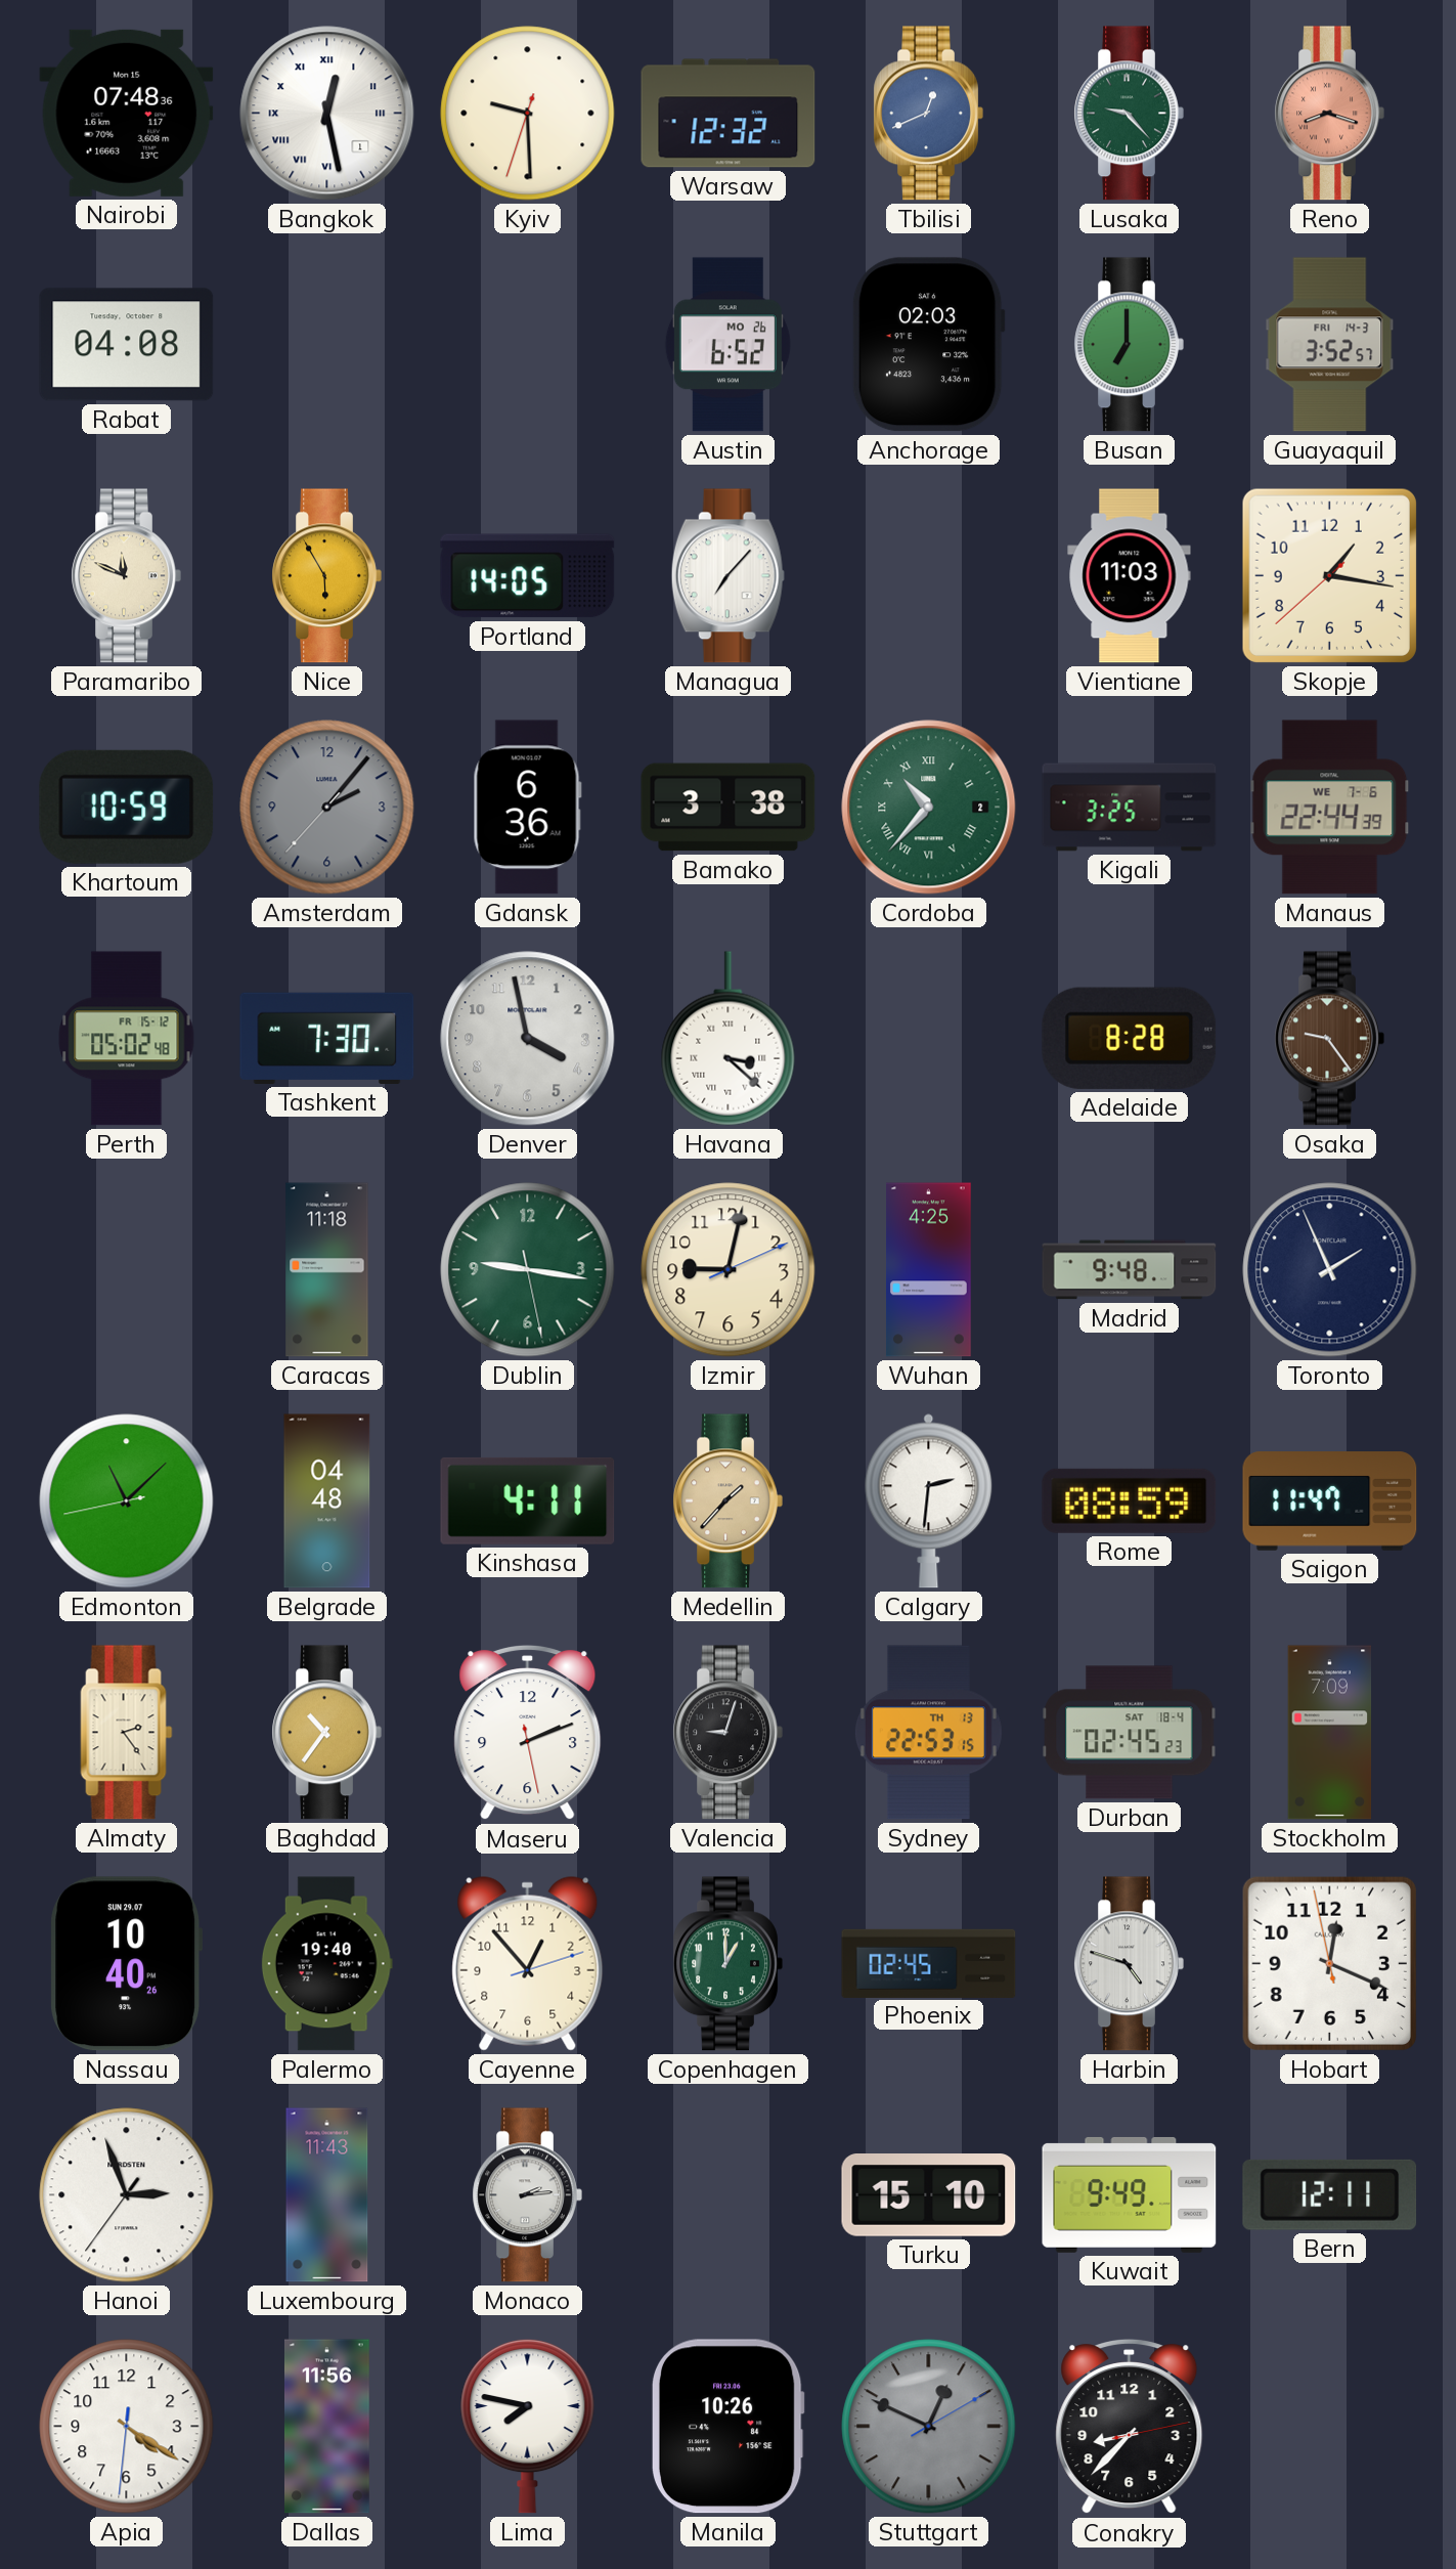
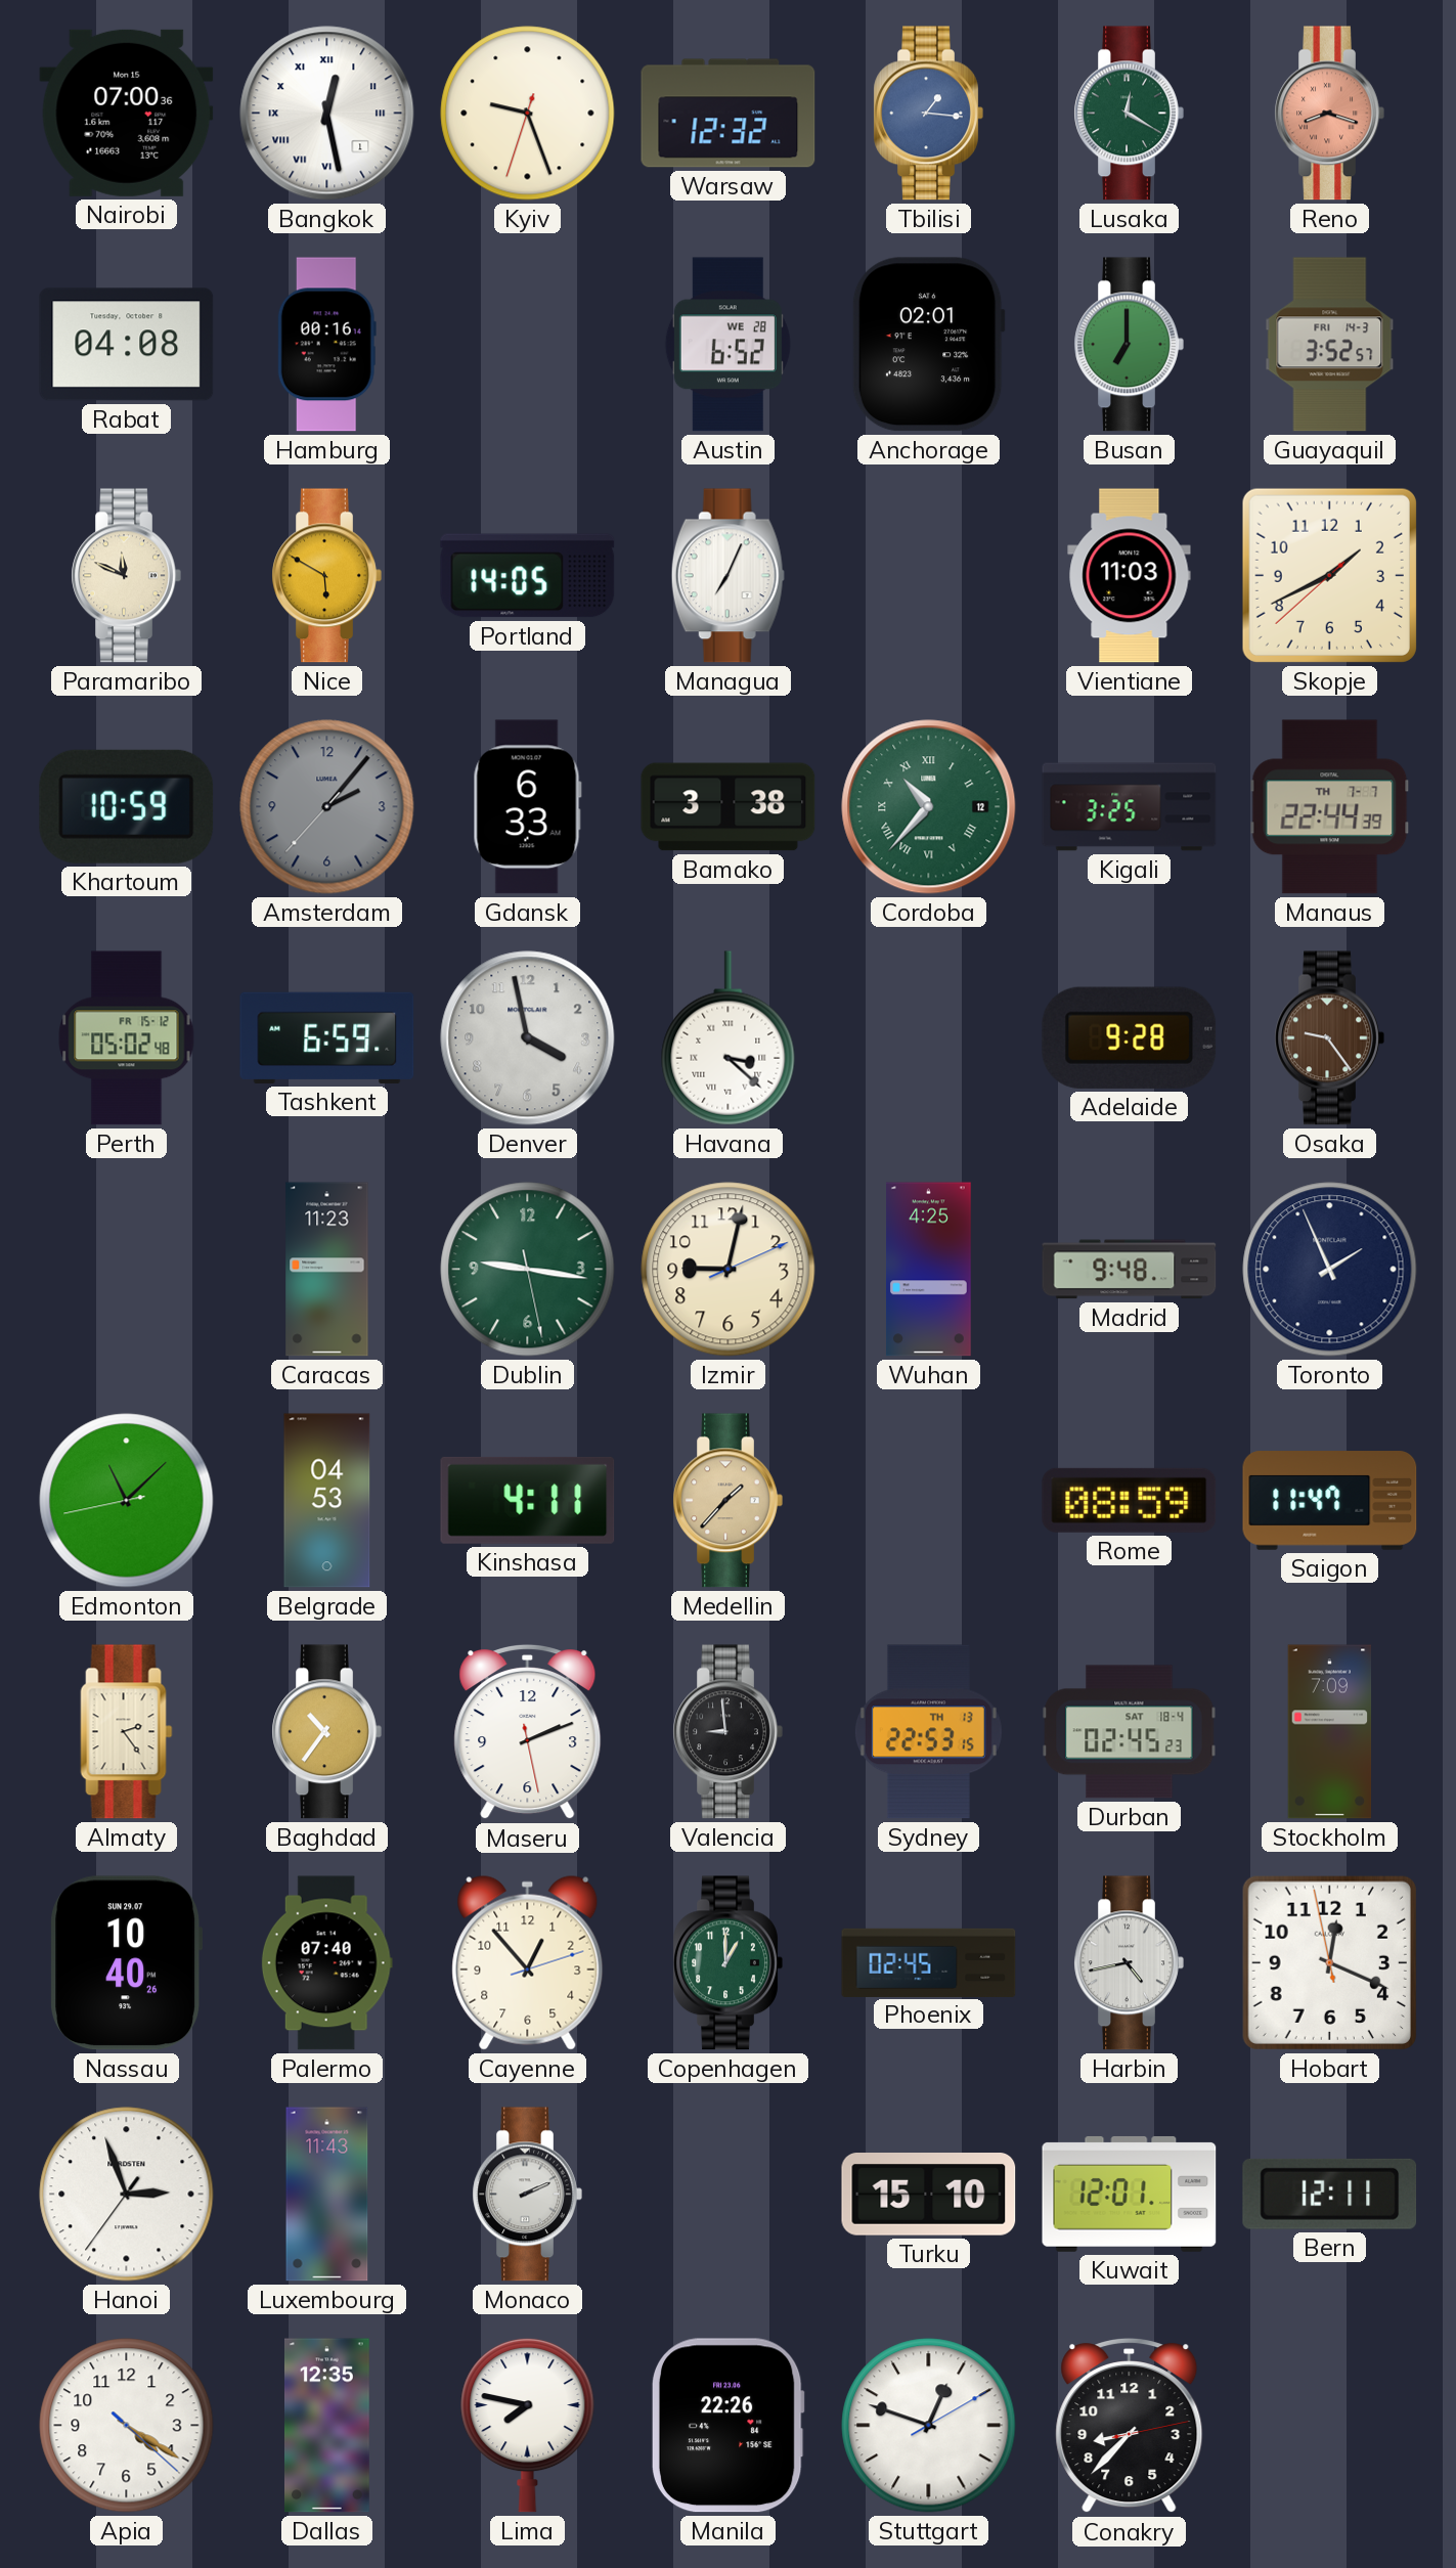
Nairobi: 07:48 -> 07:00 (127, 113)
Kyiv: 9:29 -> 9:26 (528, 114)
Tbilisi: 12:41 -> 1:16 (928, 114)
Lusaka: 9:23 -> 12:20 (1129, 114)
Hamburg: none -> 00:16 (326, 345)
Austin date: MO 26 -> WE 28 (727, 345)
Anchorage: 02:03 -> 02:01 (928, 345)
Nice: 5:55 -> 5:50 (326, 576)
Managua: 7:07 -> 7:04 (727, 576)
Skopje: 1:16 -> 1:40 (1329, 575)
Gdansk: 6:36 -> 6:33 (527, 807)
Cordoba date: 2 -> 12 (929, 807)
Manaus date: WE 7-6 -> TH 7-7 (1330, 807)
Tashkent: 7:30 -> 6:59 (327, 1037)
Adelaide: 8:28 -> 9:28 (1130, 1037)
Caracas: 11:18 -> 11:23 (327, 1270)
Belgrade: 04:48 -> 04:53 (327, 1501)
Calgary: 2:31 -> none (929, 1501)
Valencia: 9:03 -> 8:59 (727, 1732)
Palermo: 19:40 -> 07:40 (326, 1963)
Harbin: 4:48 -> 4:43 (1129, 1963)
Monaco: 2:14 -> 2:11 (527, 2195)
Kuwait: 9:49 -> 12:01 (1130, 2194)
Apia: 4:20:31 -> 4:20:22 (127, 2426)
Dallas: 11:56 -> 12:35 (326, 2426)
Manila: 10:26 -> 22:26 (727, 2426)
Stuttgart: 12:49 -> 12:48 (929, 2426)
Stuttgart dial: grey -> white (929, 2426)
